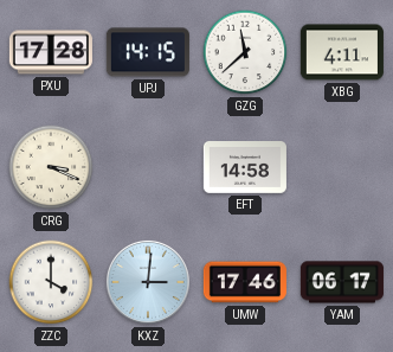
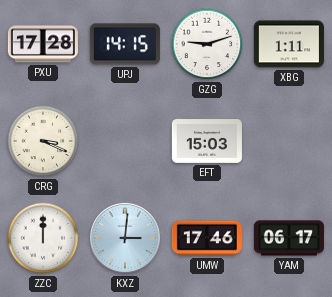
GZG: 11:38 -> 9:12 (207, 44)
XBG: 4:11 -> 1:11 (289, 44)
EFT: 14:58 -> 15:03 (207, 142)
ZZC: 4:00 -> 12:00 (43, 238)
